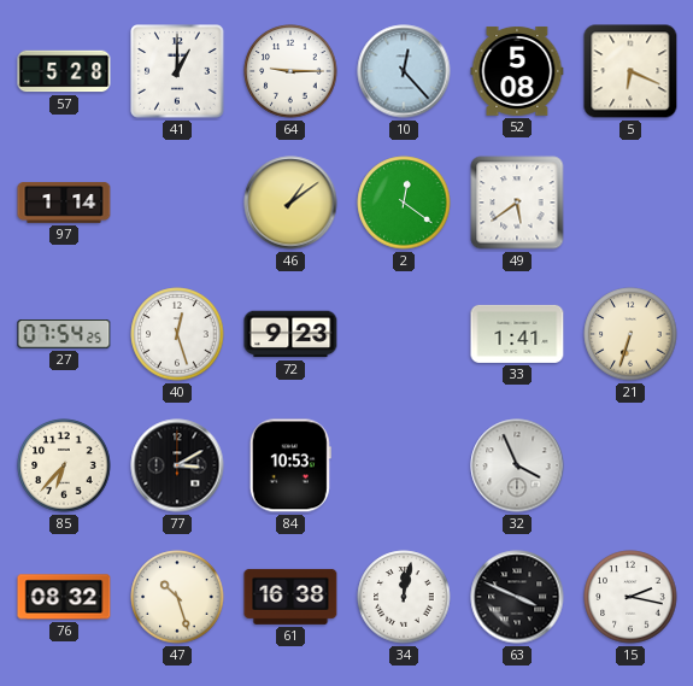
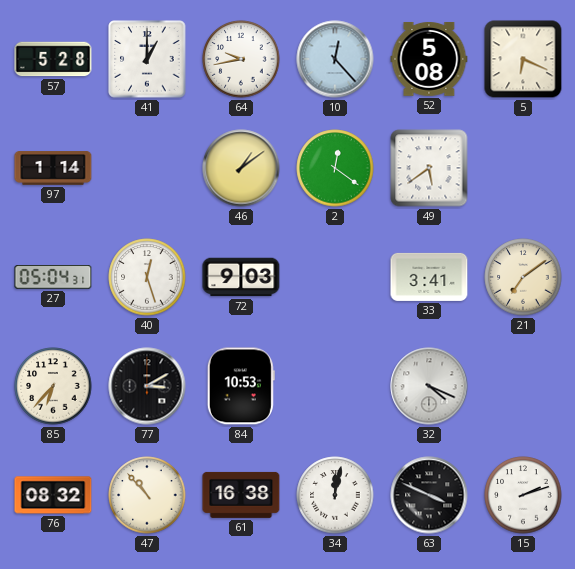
64: 9:15 -> 9:43 (241, 59)
27: 07:54 -> 05:04 (53, 277)
72: 9:23 -> 9:03 (241, 277)
33: 1:41 -> 3:41 (429, 277)
21: 6:33 -> 7:09 (523, 277)
32: 3:56 -> 4:19 (429, 386)
47: 10:27 -> 10:53 (147, 495)
15: 2:17 -> 2:12 (523, 495)
